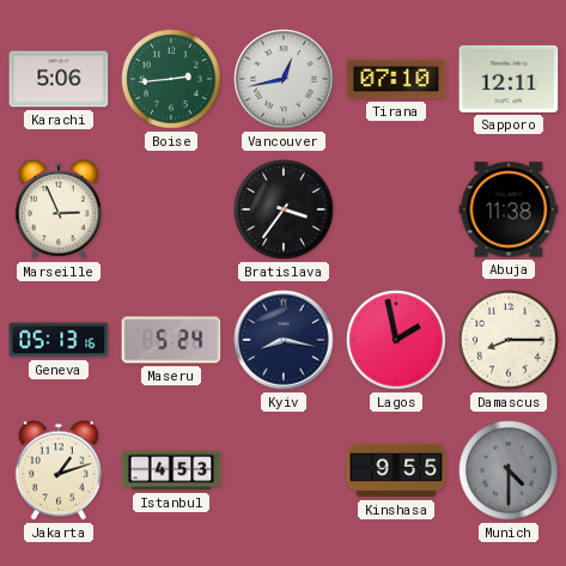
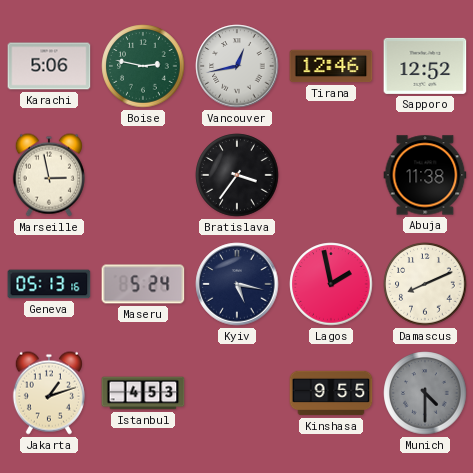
Boise: 2:44 -> 2:47 (143, 66)
Tirana: 07:10 -> 12:46 (331, 66)
Sapporo: 12:11 -> 12:52 (425, 66)
Marseille: 2:56 -> 2:58 (49, 175)
Kyiv: 8:17 -> 5:17 (237, 284)
Damascus: 8:15 -> 8:11 (425, 284)
